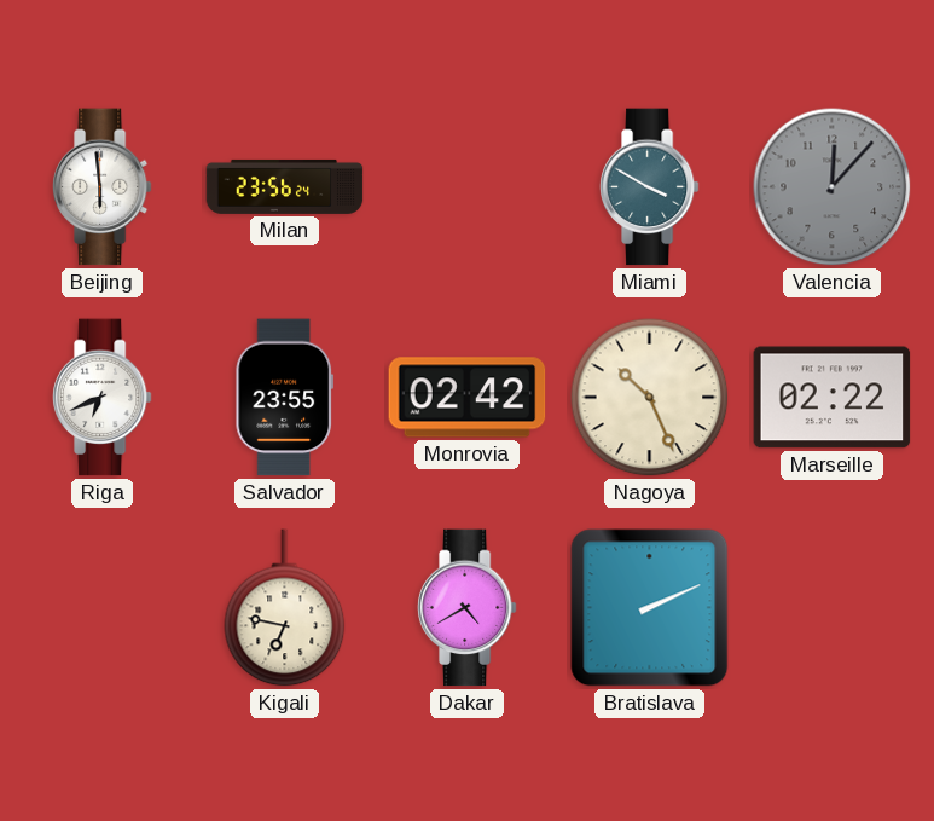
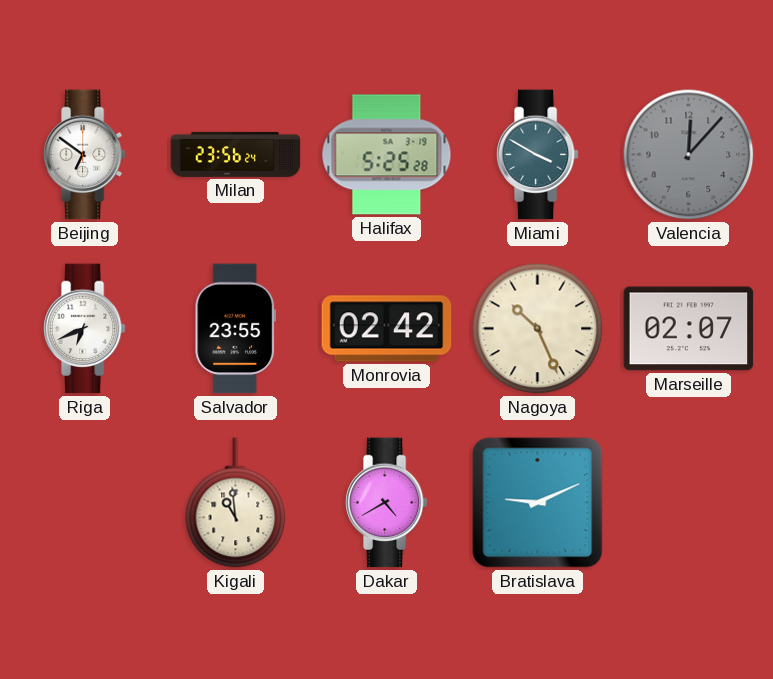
Beijing: 5:59 -> 6:51 (84, 155)
Halifax: none -> 5:25 (387, 155)
Marseille: 02:22 -> 02:07 (689, 329)
Kigali: 6:47 -> 10:59 (236, 503)
Bratislava: 2:11 -> 9:11 (538, 503)
